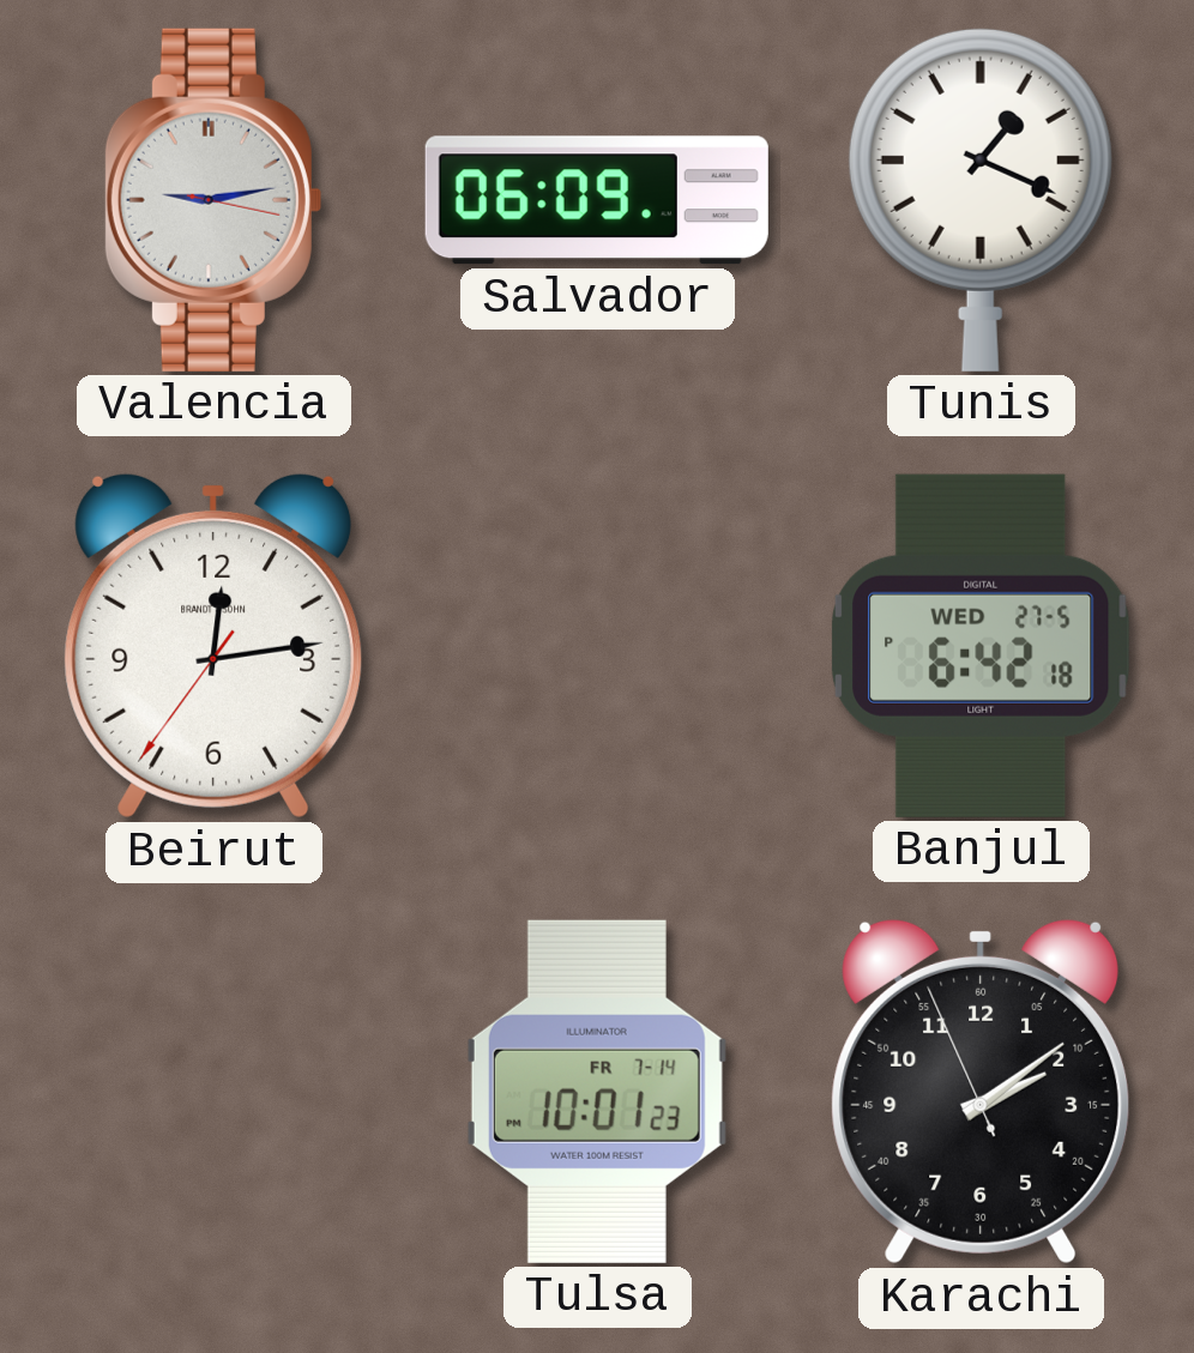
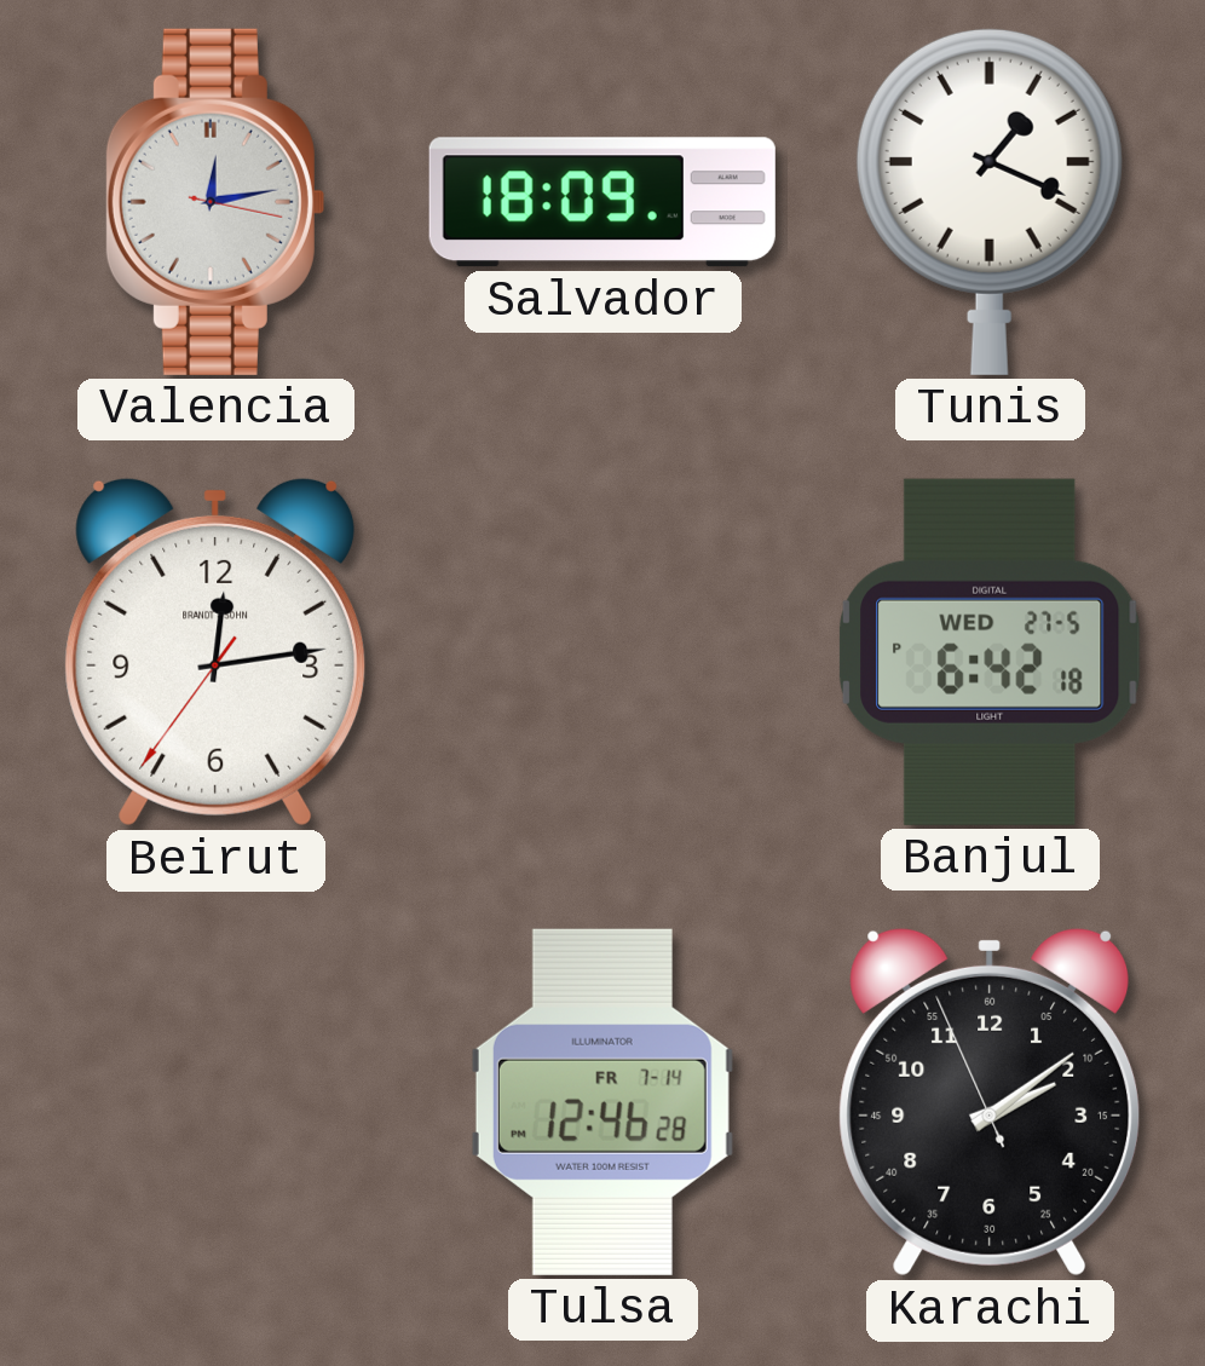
Valencia: 9:13 -> 12:13 (214, 202)
Salvador: 06:09 -> 18:09 (602, 202)
Tulsa: 10:01 -> 12:46 (602, 1102)
